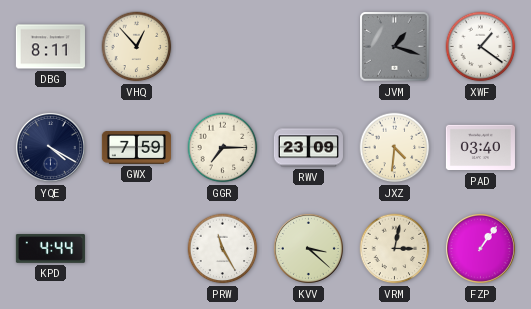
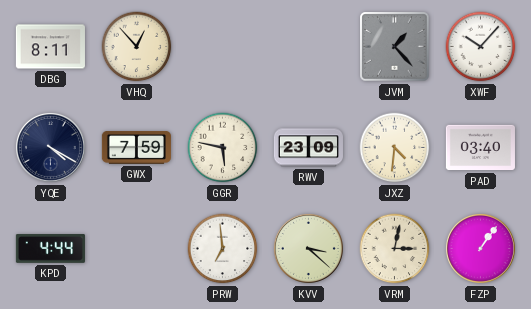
JVM: 1:18 -> 1:23 (395, 47)
XWF: 1:21 -> 10:07 (481, 47)
GGR: 7:15 -> 5:47 (223, 148)
PRW: 11:25 -> 6:59 (223, 249)
